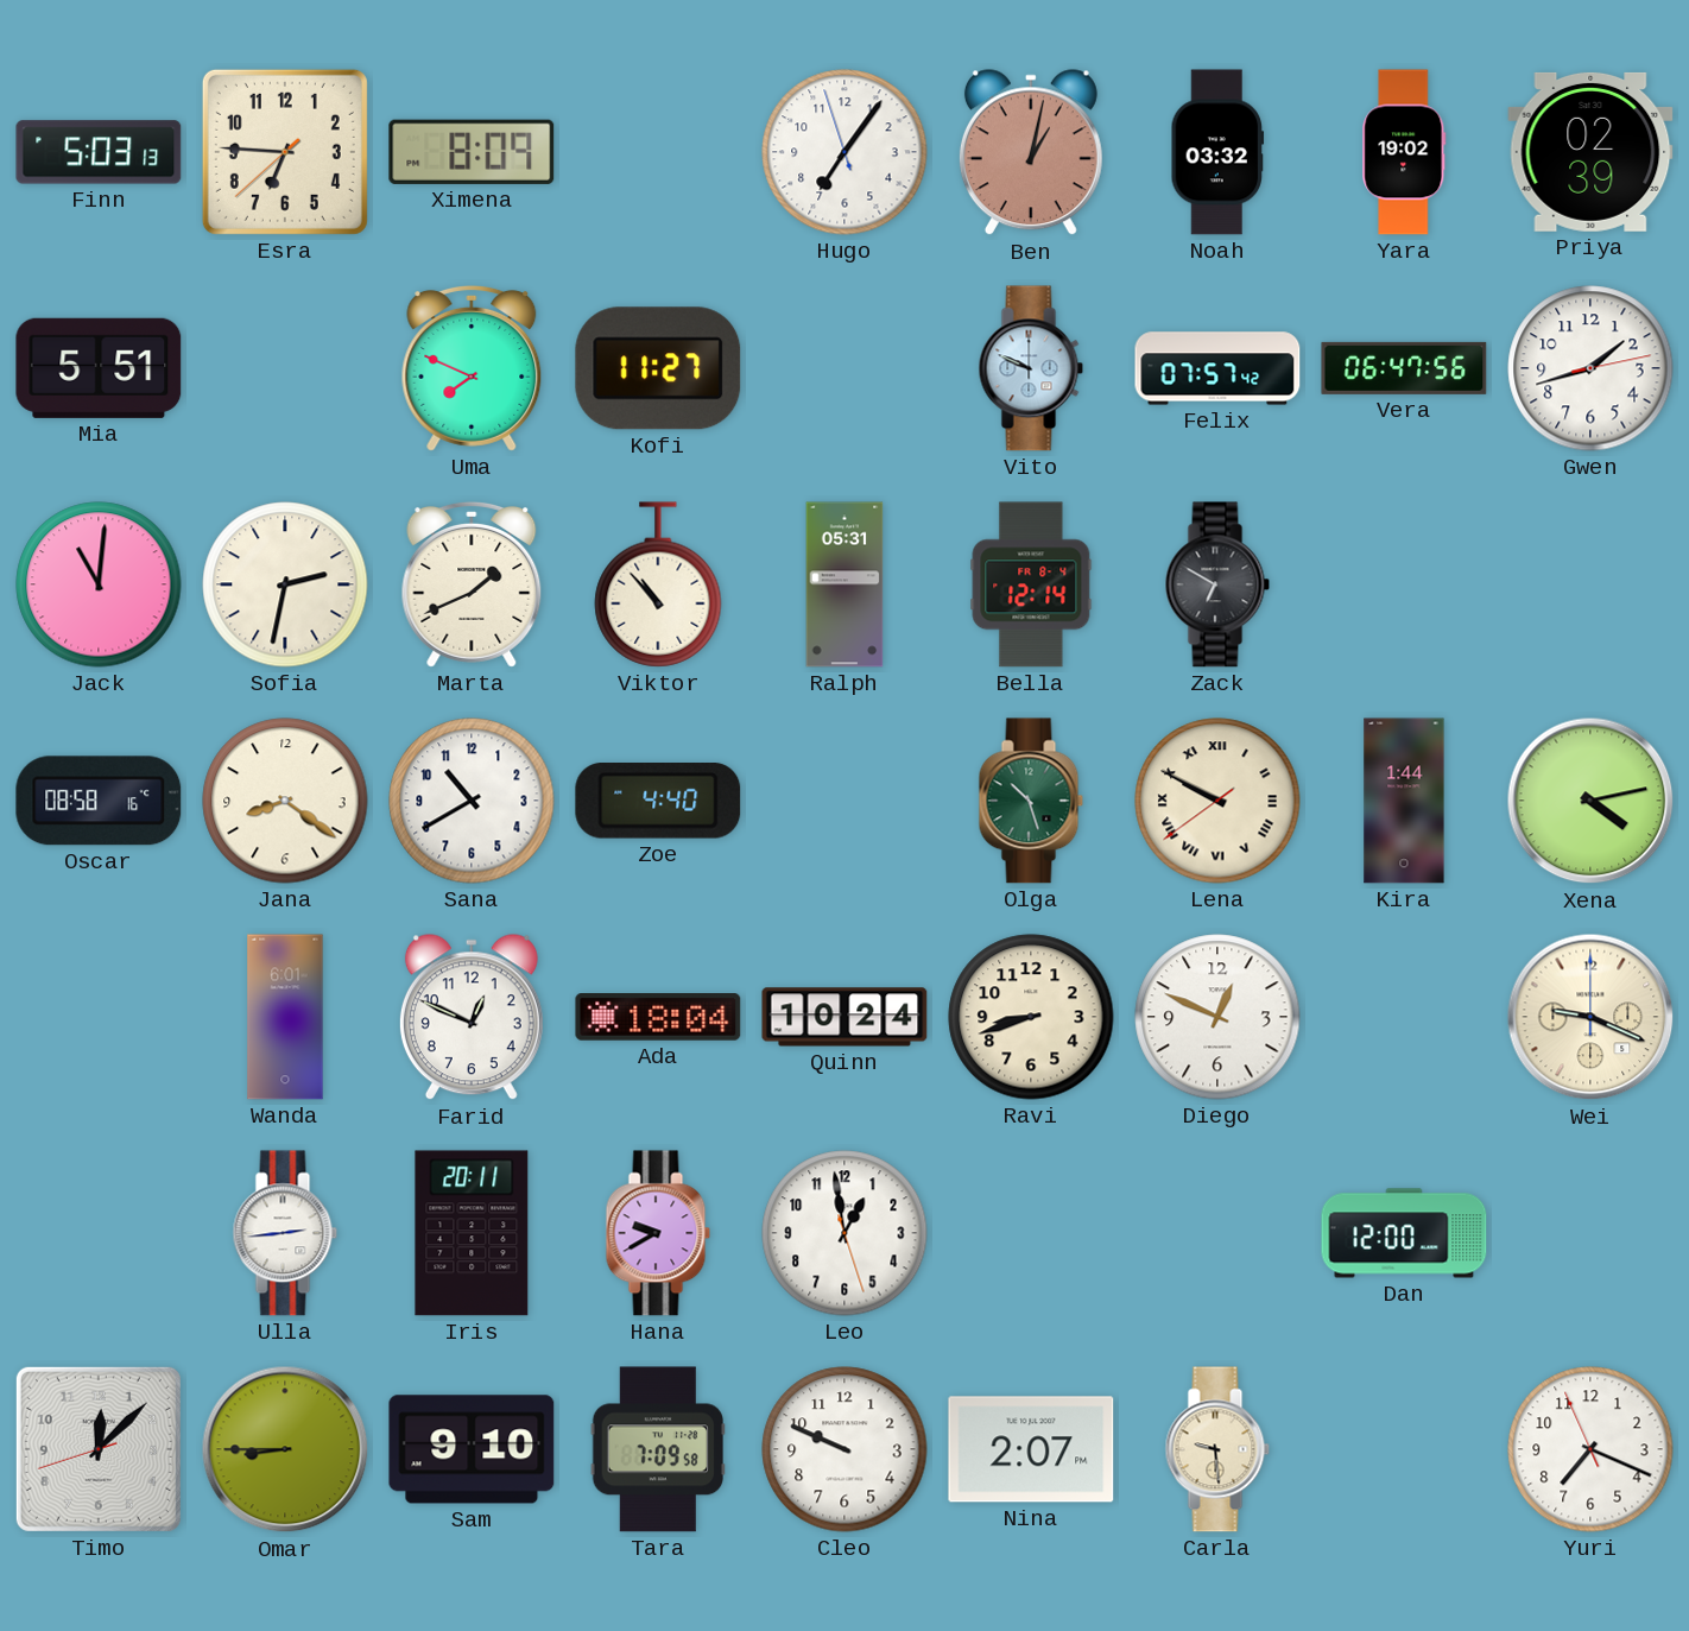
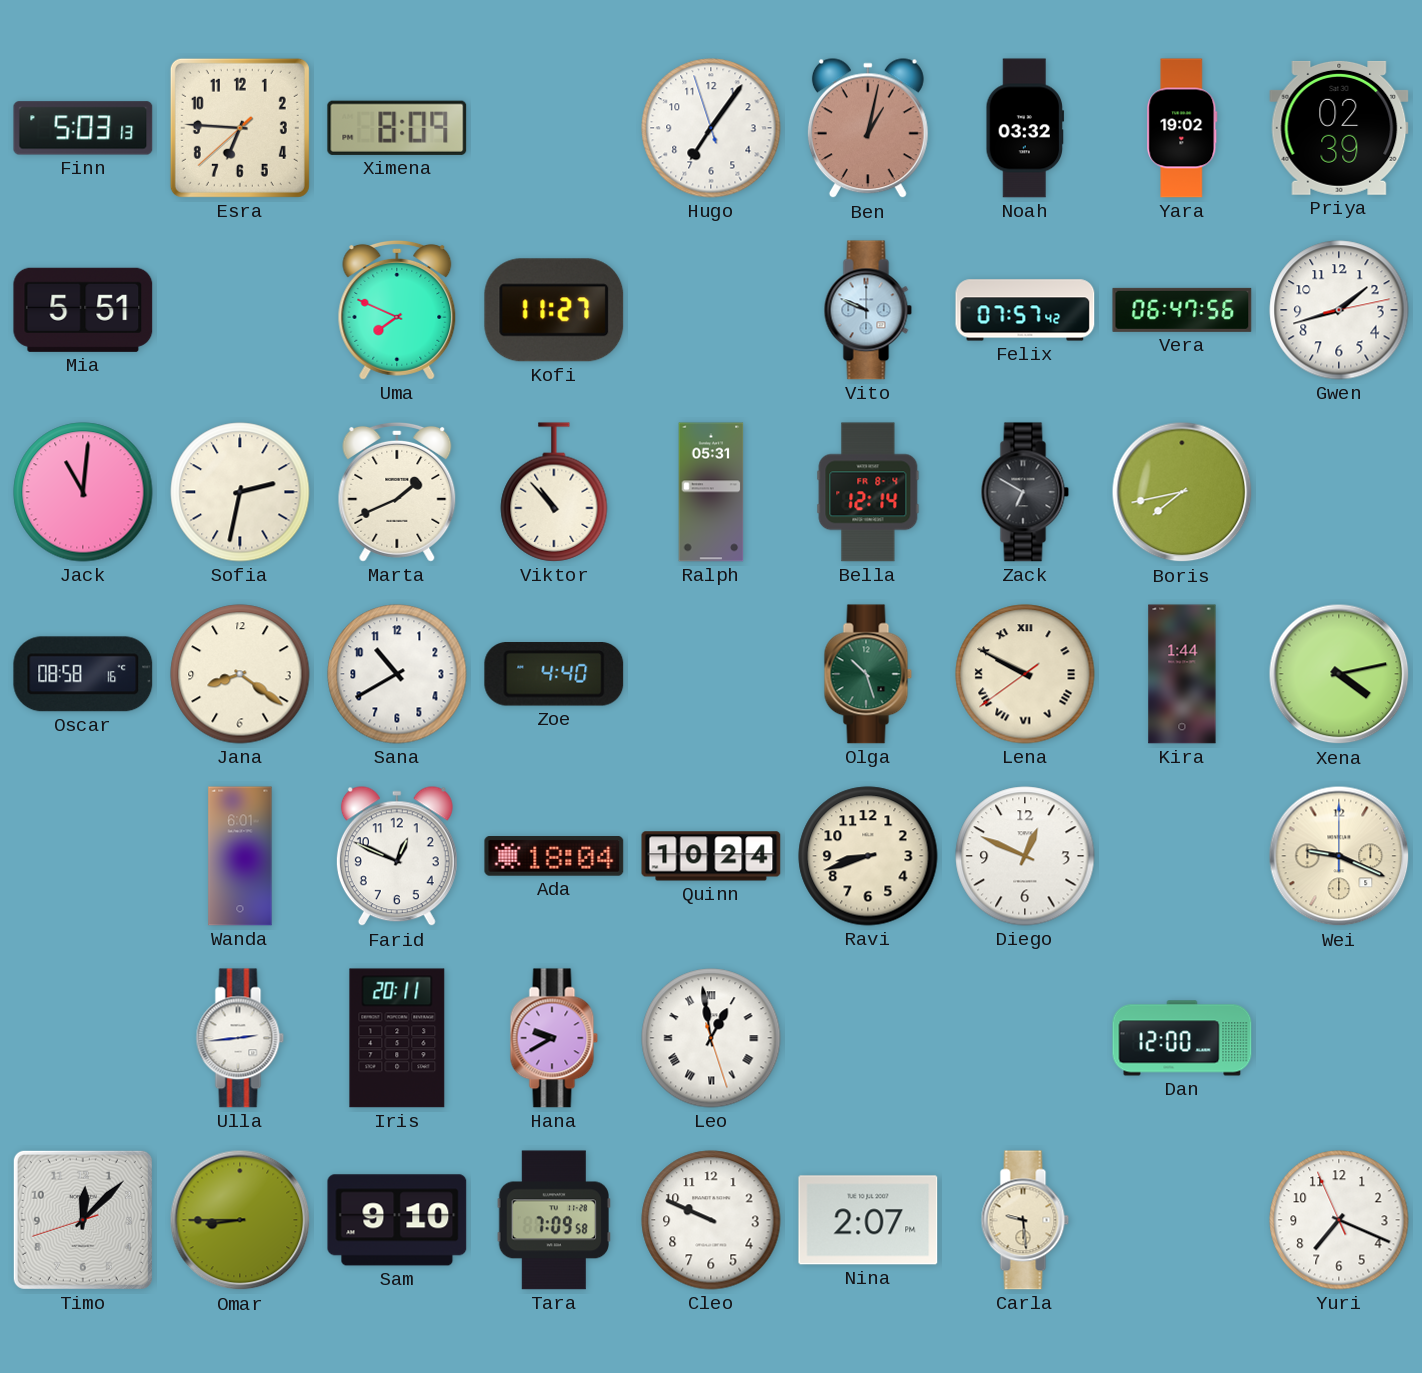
Boris: none -> 7:43 (1182, 492)
Leo numerals: Arabic -> Roman (711, 1038)
